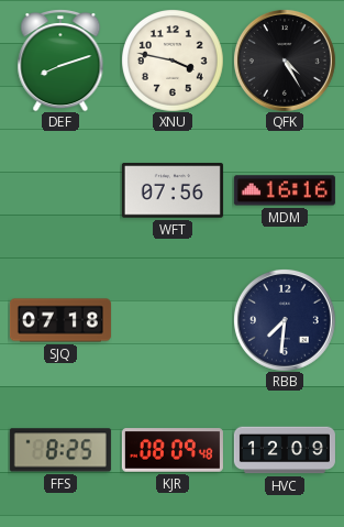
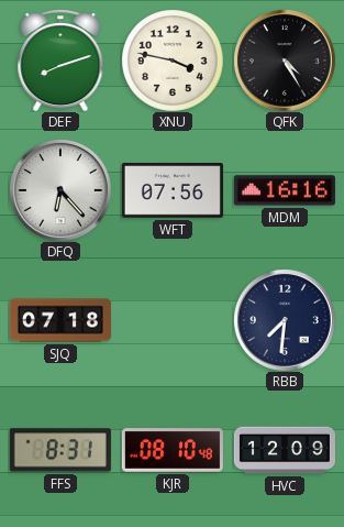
DFQ: none -> 6:23 (60, 190)
FFS: 8:25 -> 8:31 (60, 450)
KJR: 08:09 -> 08:10 (173, 450)
